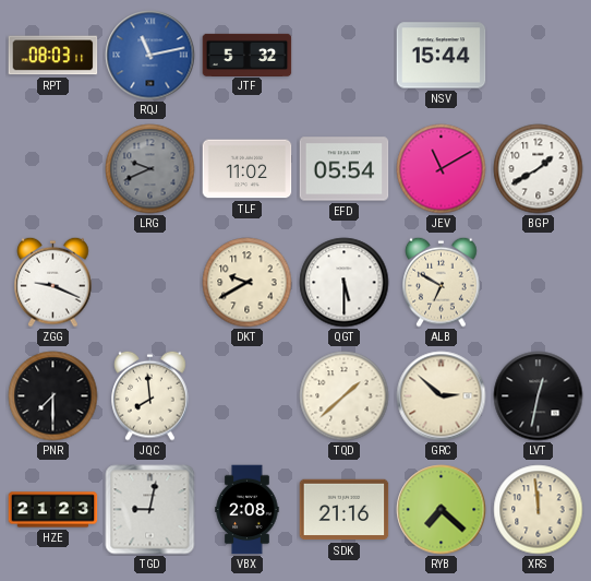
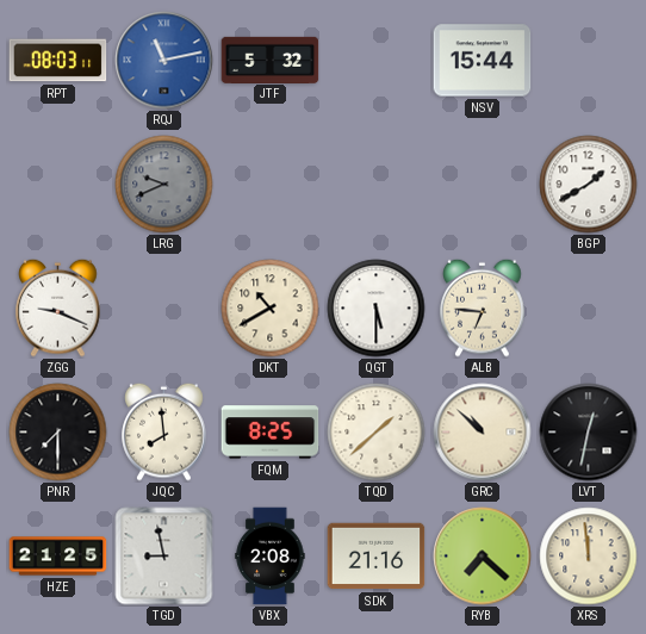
TLF: 11:02 -> none (248, 169)
EFD: 05:54 -> none (345, 169)
JEV: 11:10 -> none (442, 169)
DKT: 9:40 -> 10:40 (271, 309)
ALB: 6:50 -> 6:46 (483, 307)
FQM: none -> 8:25 (271, 433)
GRC: 2:52 -> 10:52 (483, 433)
HZE: 21:23 -> 21:25 (58, 557)
TGD: 9:02 -> 8:58 (164, 557)
